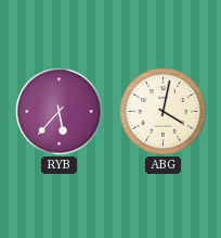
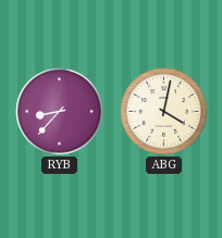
RYB: 5:37 -> 8:37 (60, 112)
